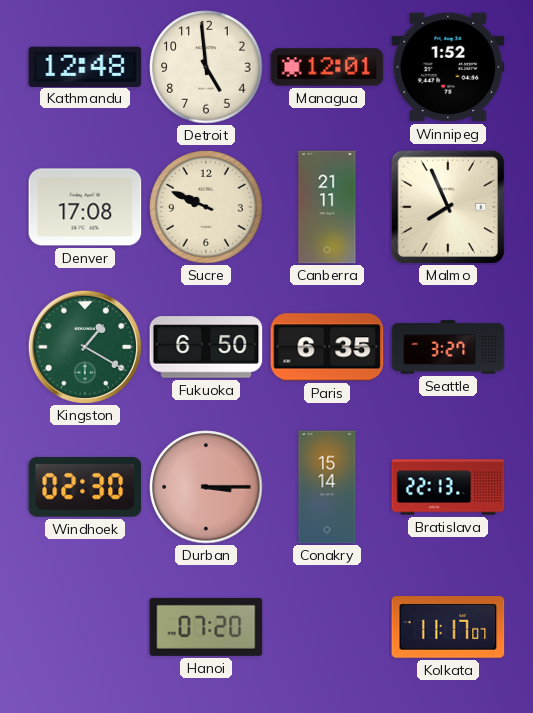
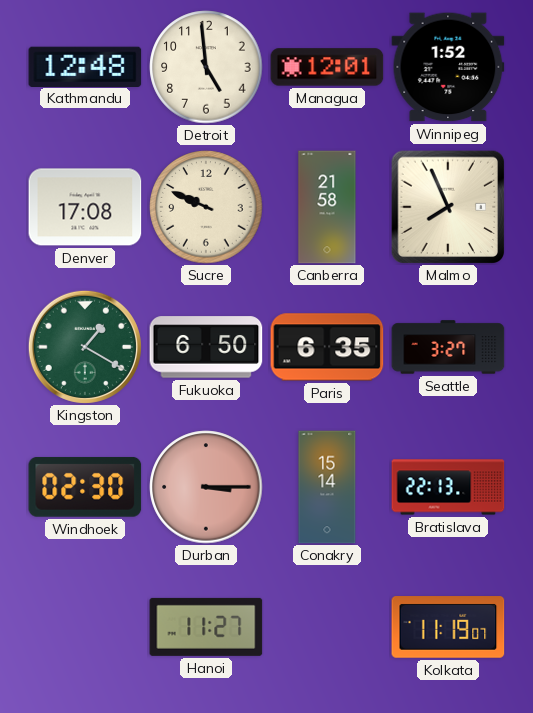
Canberra: 21:11 -> 21:58 (327, 207)
Hanoi: 07:20 -> 11:27 (206, 627)
Kolkata: 11:17 -> 11:19 (448, 627)
